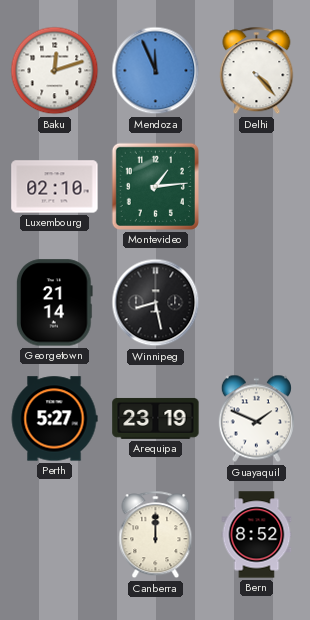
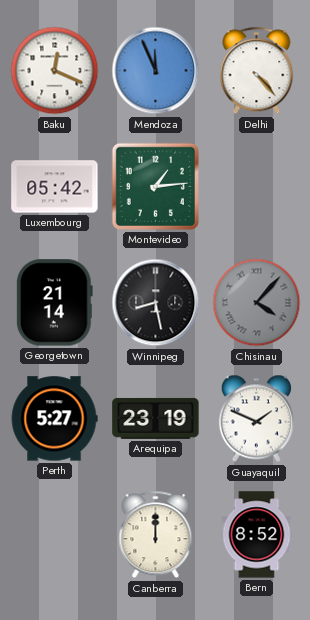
Baku: 12:12 -> 12:19 (55, 71)
Luxembourg: 02:10 -> 05:42 (55, 187)
Chisinau: none -> 4:07 (257, 303)
